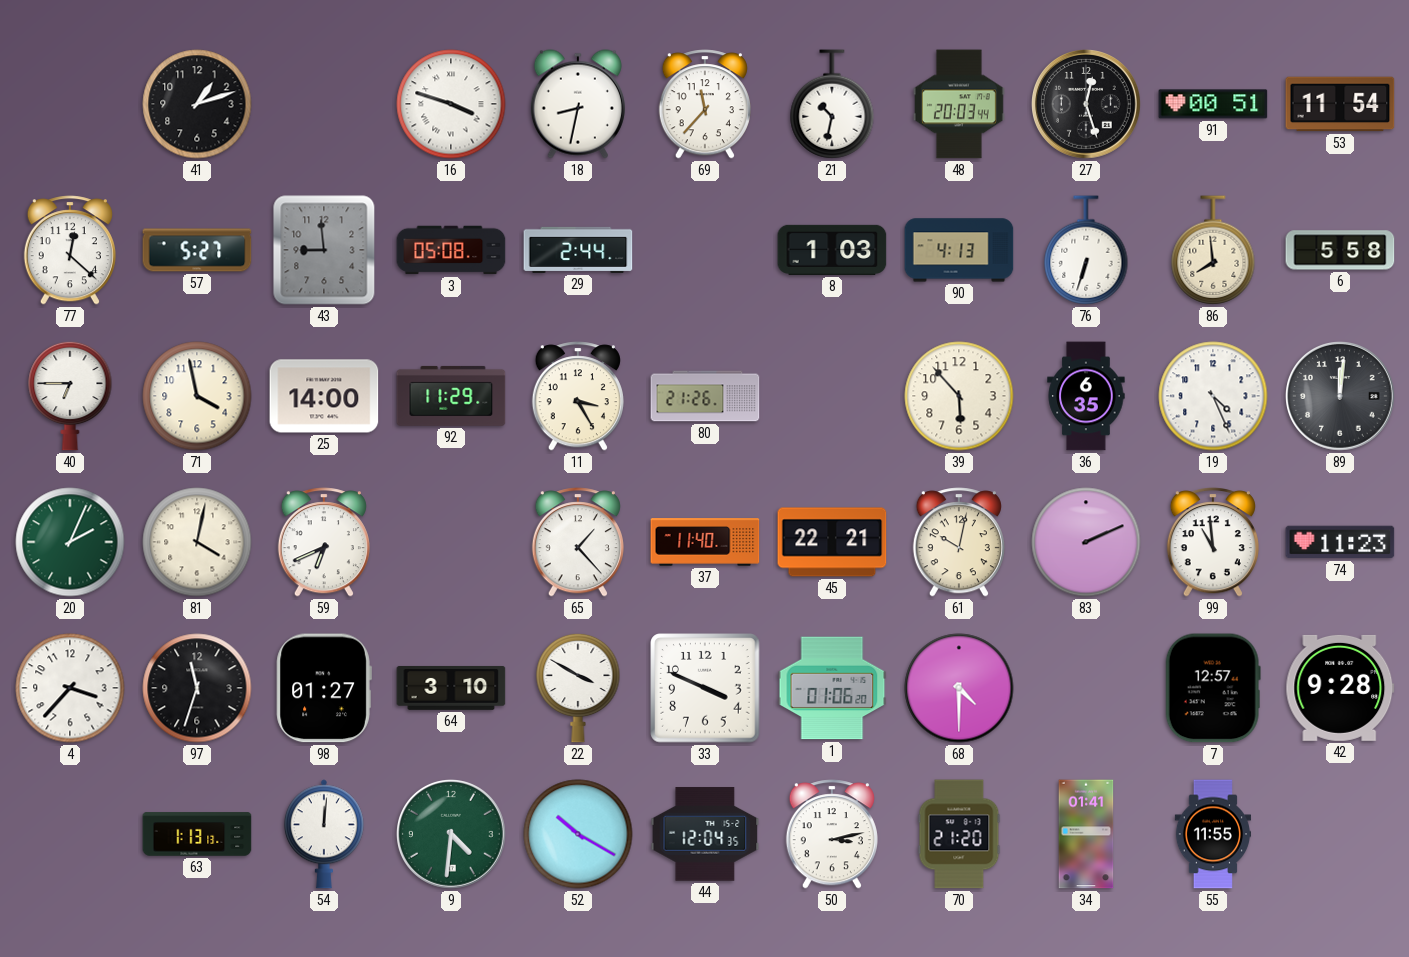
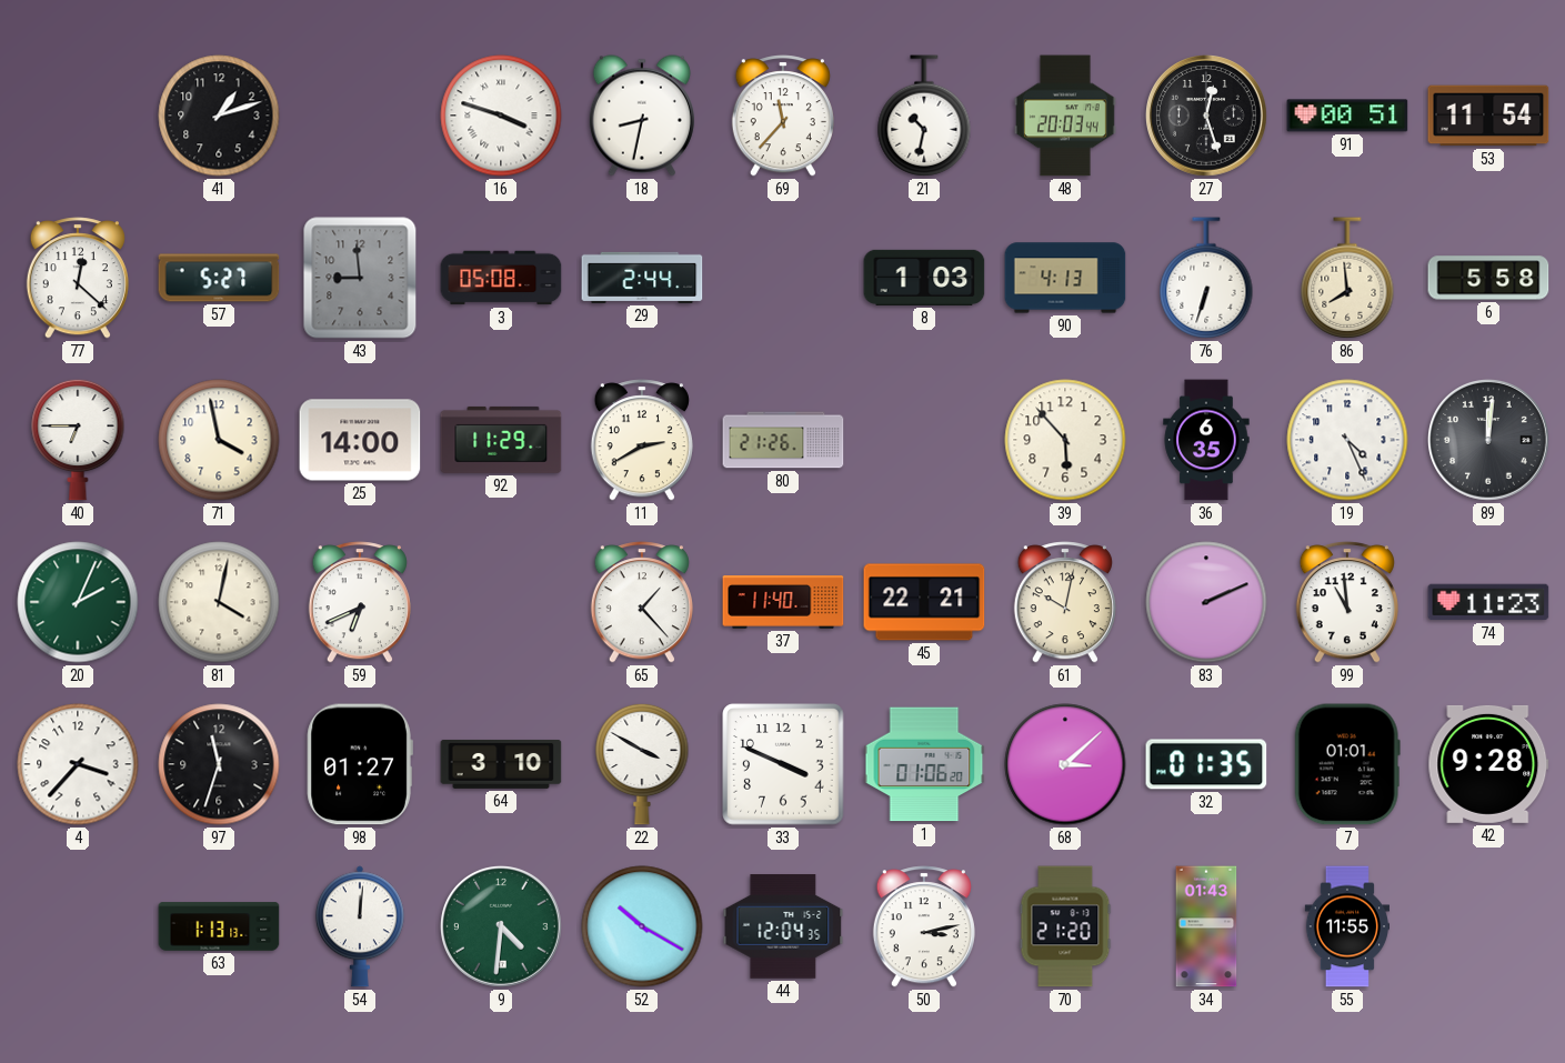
11: 3:25 -> 2:40 (642, 440)
68: 4:30 -> 3:08 (1065, 764)
32: none -> 01:35 (1206, 764)
7: 12:57 -> 01:01 (1347, 764)
34: 01:41 -> 01:43 (1206, 926)
